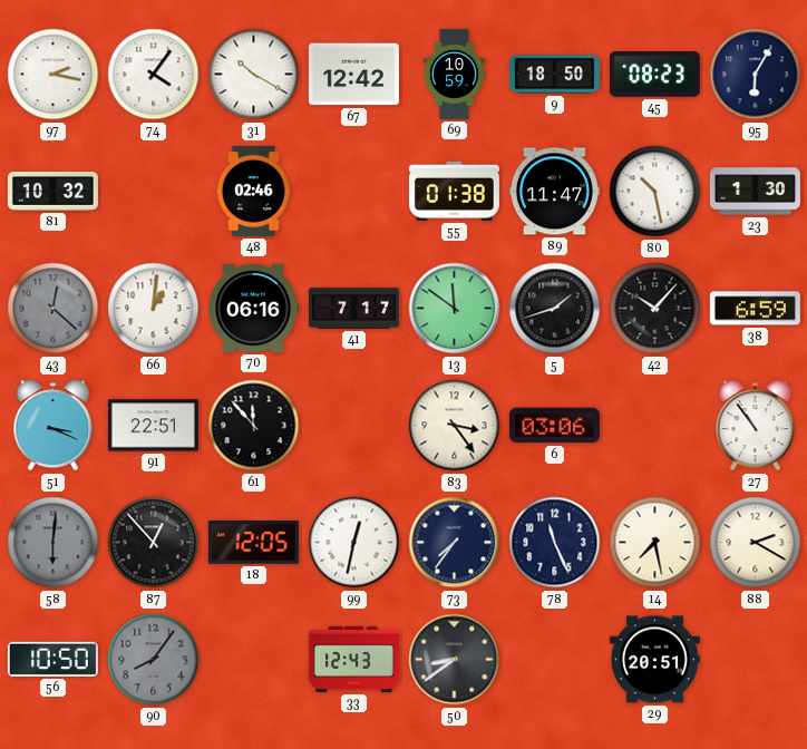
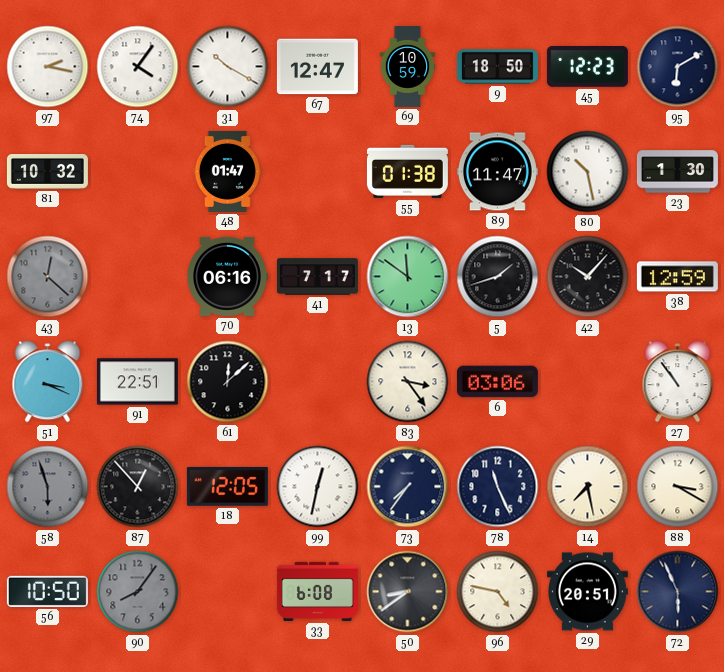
67: 12:42 -> 12:47 (317, 67)
45: 08:23 -> 12:23 (587, 67)
95: 6:05 -> 6:10 (678, 67)
48: 02:46 -> 01:47 (227, 171)
66: 1:01 -> none (154, 309)
38: 6:59 -> 12:59 (677, 277)
61: 11:53 -> 12:08 (228, 382)
58: 6:01 -> 5:57 (48, 487)
88: 2:20 -> 3:20 (678, 487)
33: 12:43 -> 6:08 (317, 591)
96: none -> 4:47 (498, 592)
72: none -> 5:56 (678, 592)
